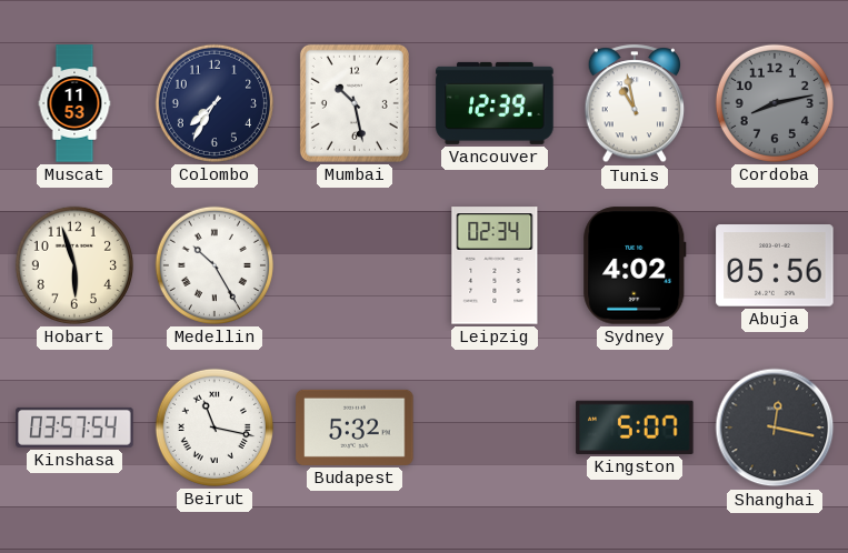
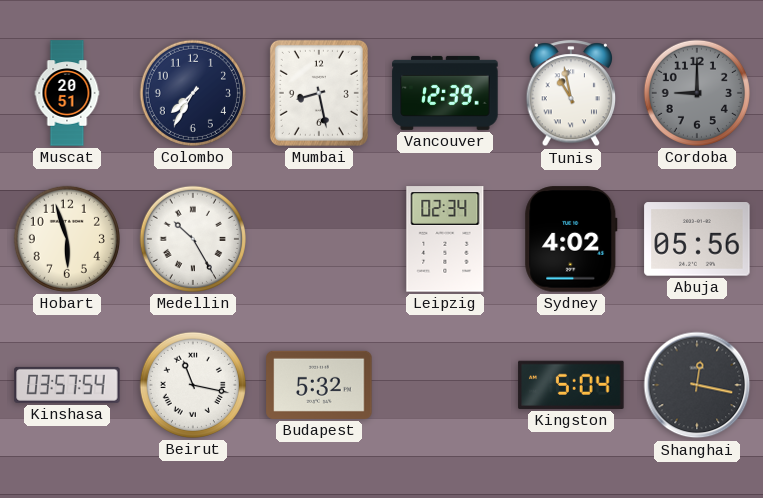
Muscat: 11:53 -> 20:51 (67, 93)
Mumbai: 10:28 -> 8:28 (319, 93)
Cordoba: 8:13 -> 9:00 (697, 93)
Kingston: 5:07 -> 5:04 (571, 385)
